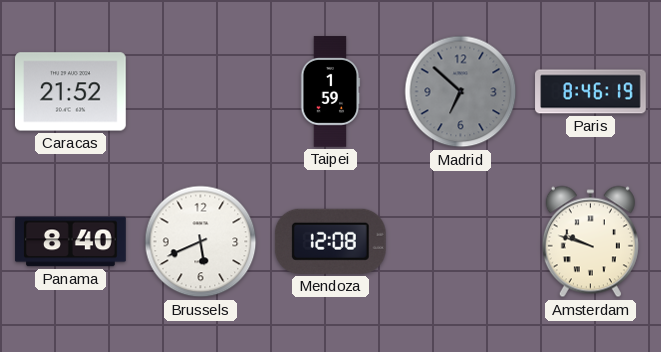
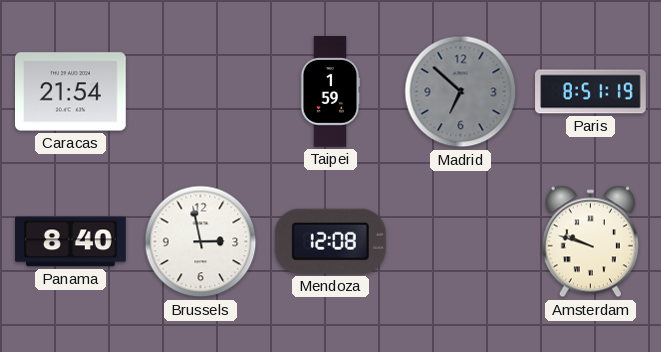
Caracas: 21:52 -> 21:54 (71, 92)
Paris: 8:46 -> 8:51 (591, 92)
Brussels: 5:41 -> 2:58 (201, 242)
